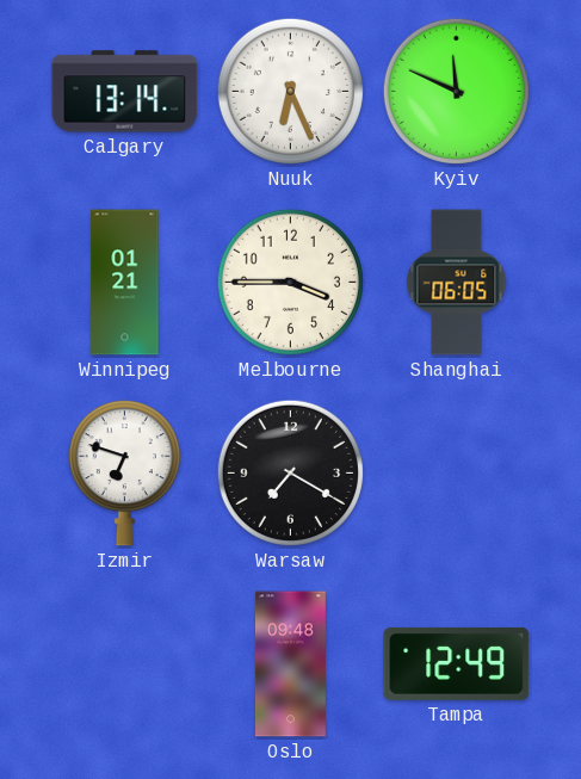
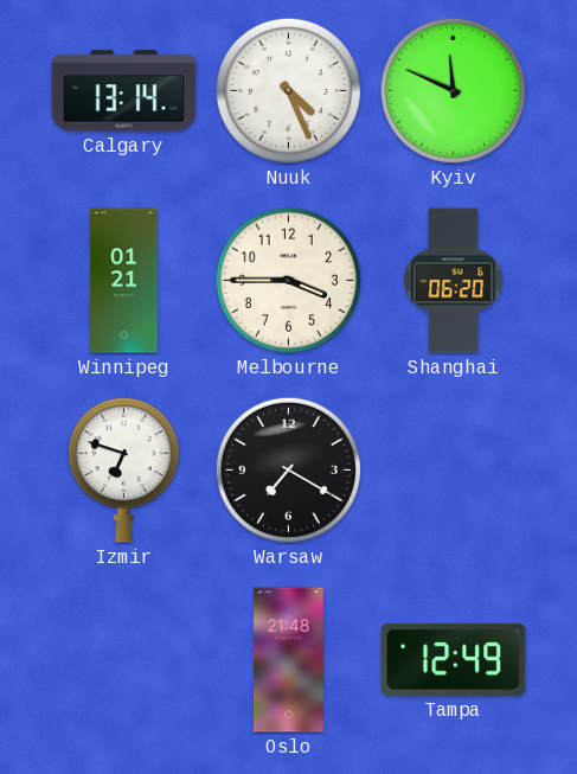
Nuuk: 6:26 -> 4:26 (288, 90)
Shanghai: 06:05 -> 06:20 (454, 281)
Oslo: 09:48 -> 21:48 (288, 660)
